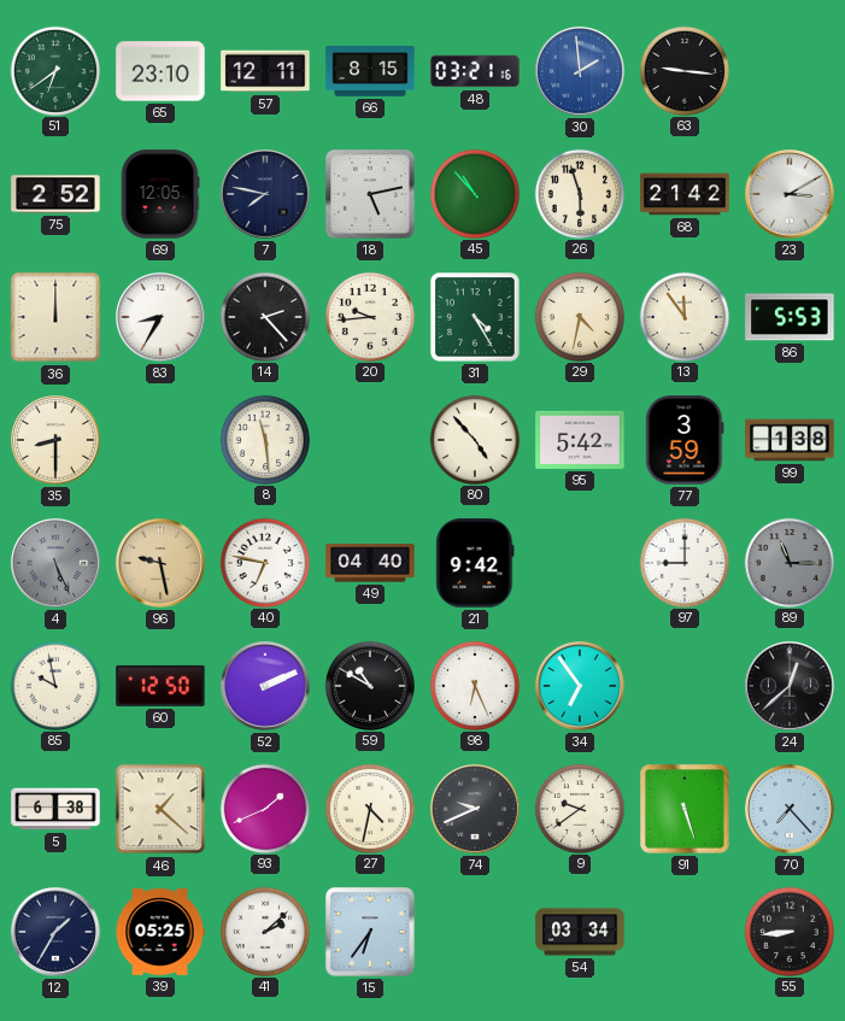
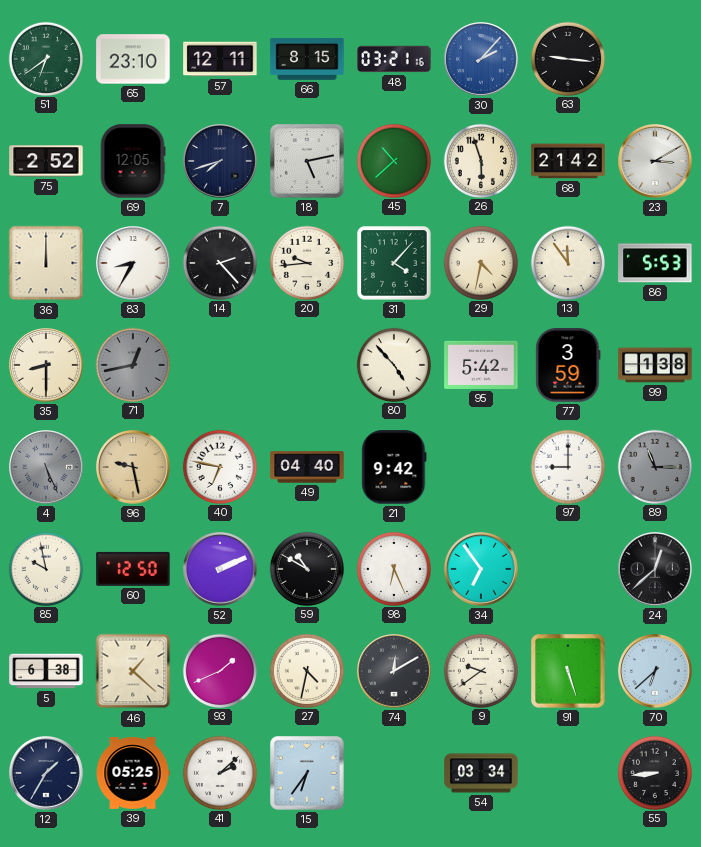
30: 1:59 -> 2:07 (481, 59)
7: 7:47 -> 7:42 (220, 161)
45: 10:53 -> 10:38 (393, 160)
31: 4:25 -> 4:07 (394, 263)
71: none -> 12:43 (132, 364)
8: 11:29 -> none (264, 439)
74: 9:41 -> 12:10 (394, 671)
70: 7:23 -> 6:38 (655, 671)
